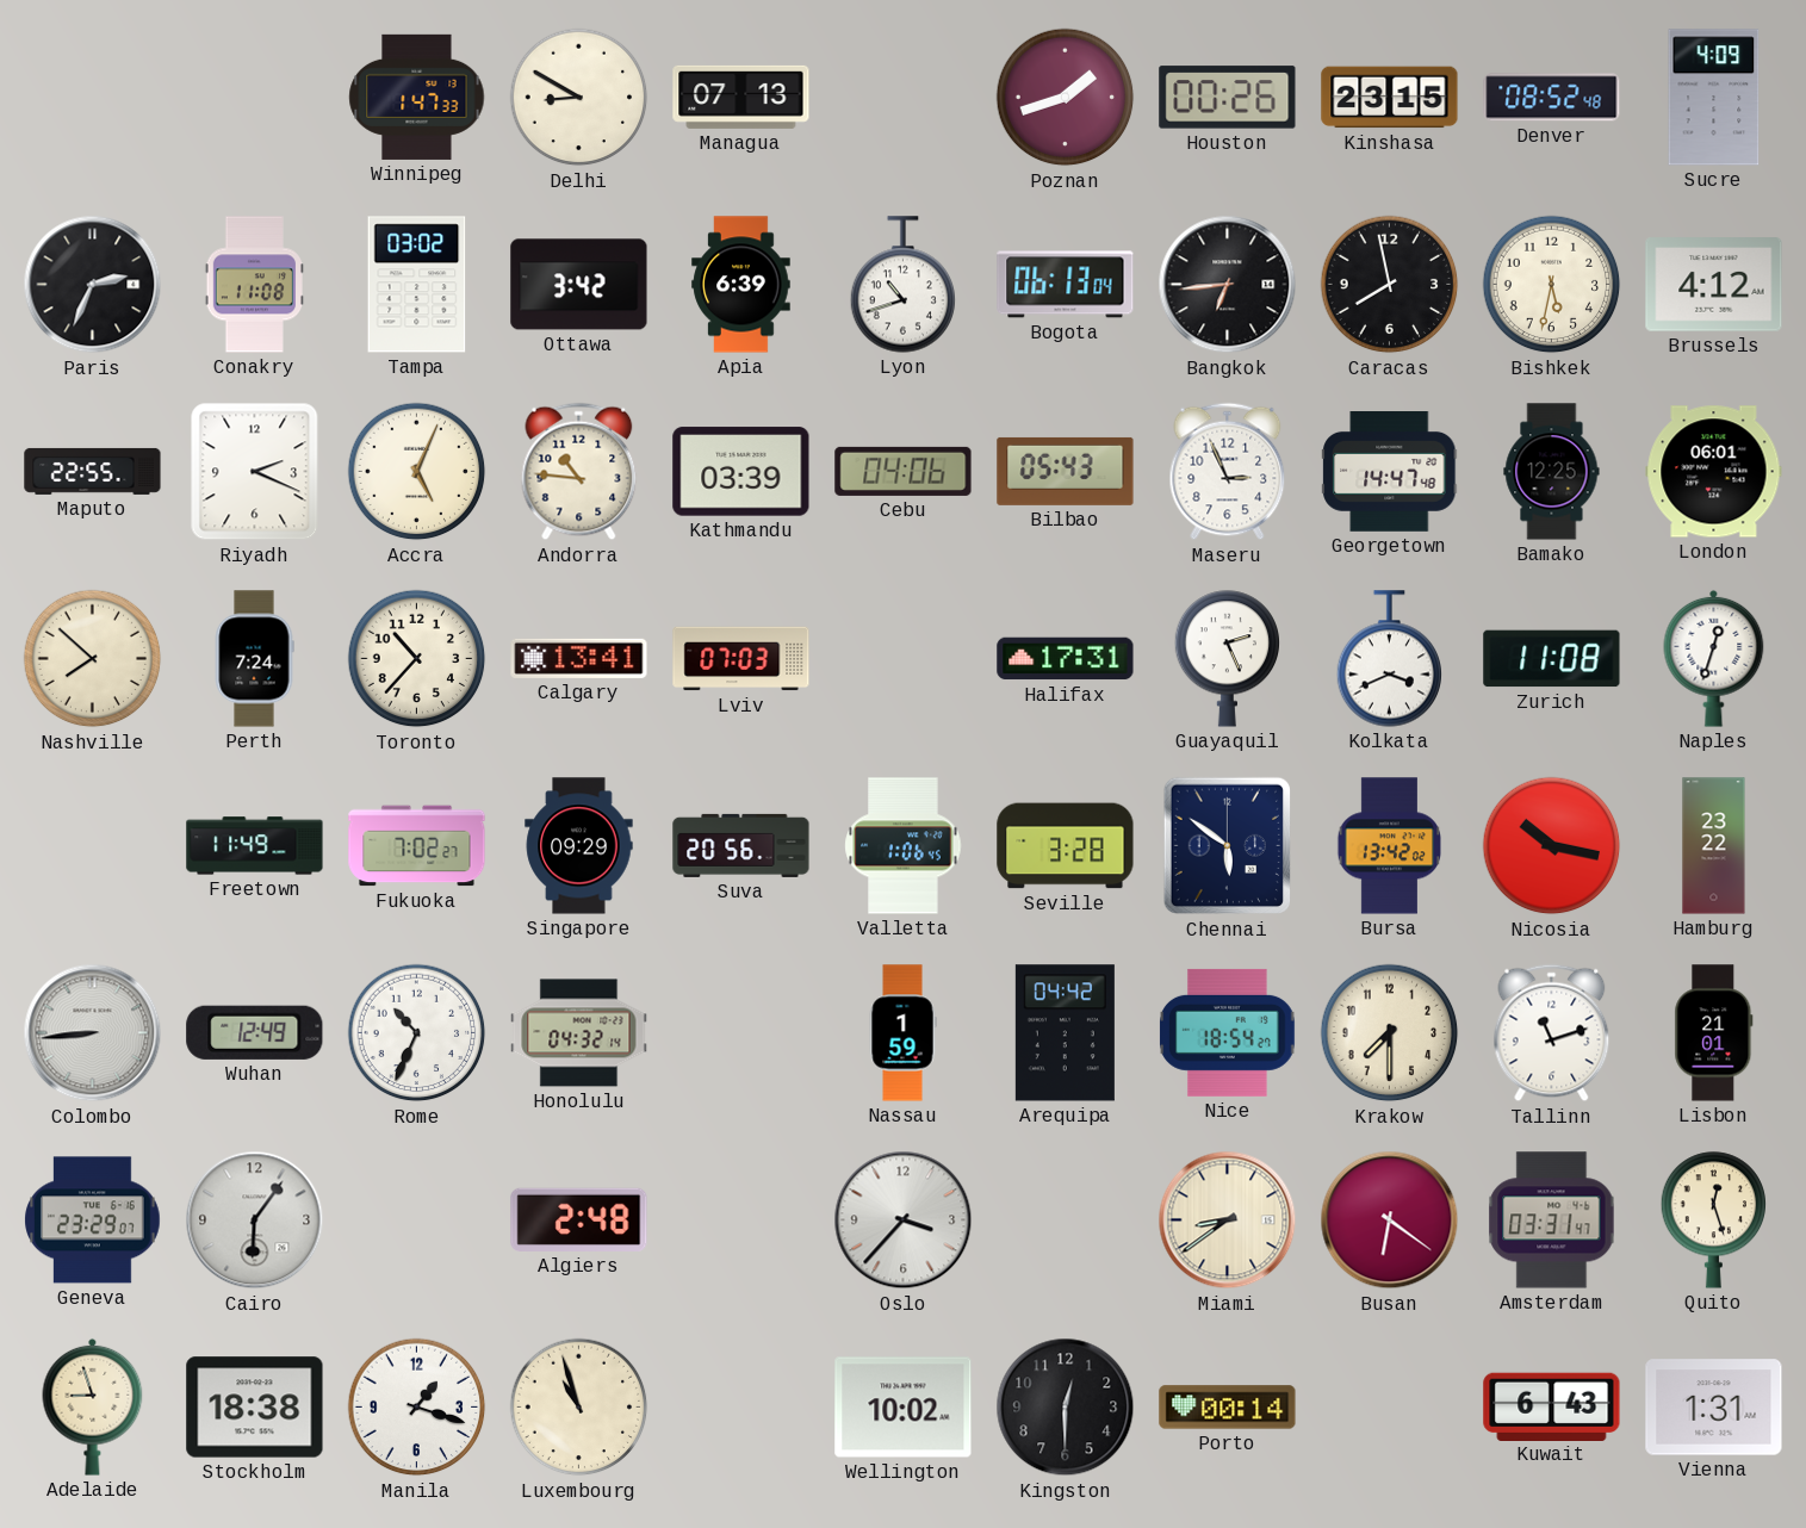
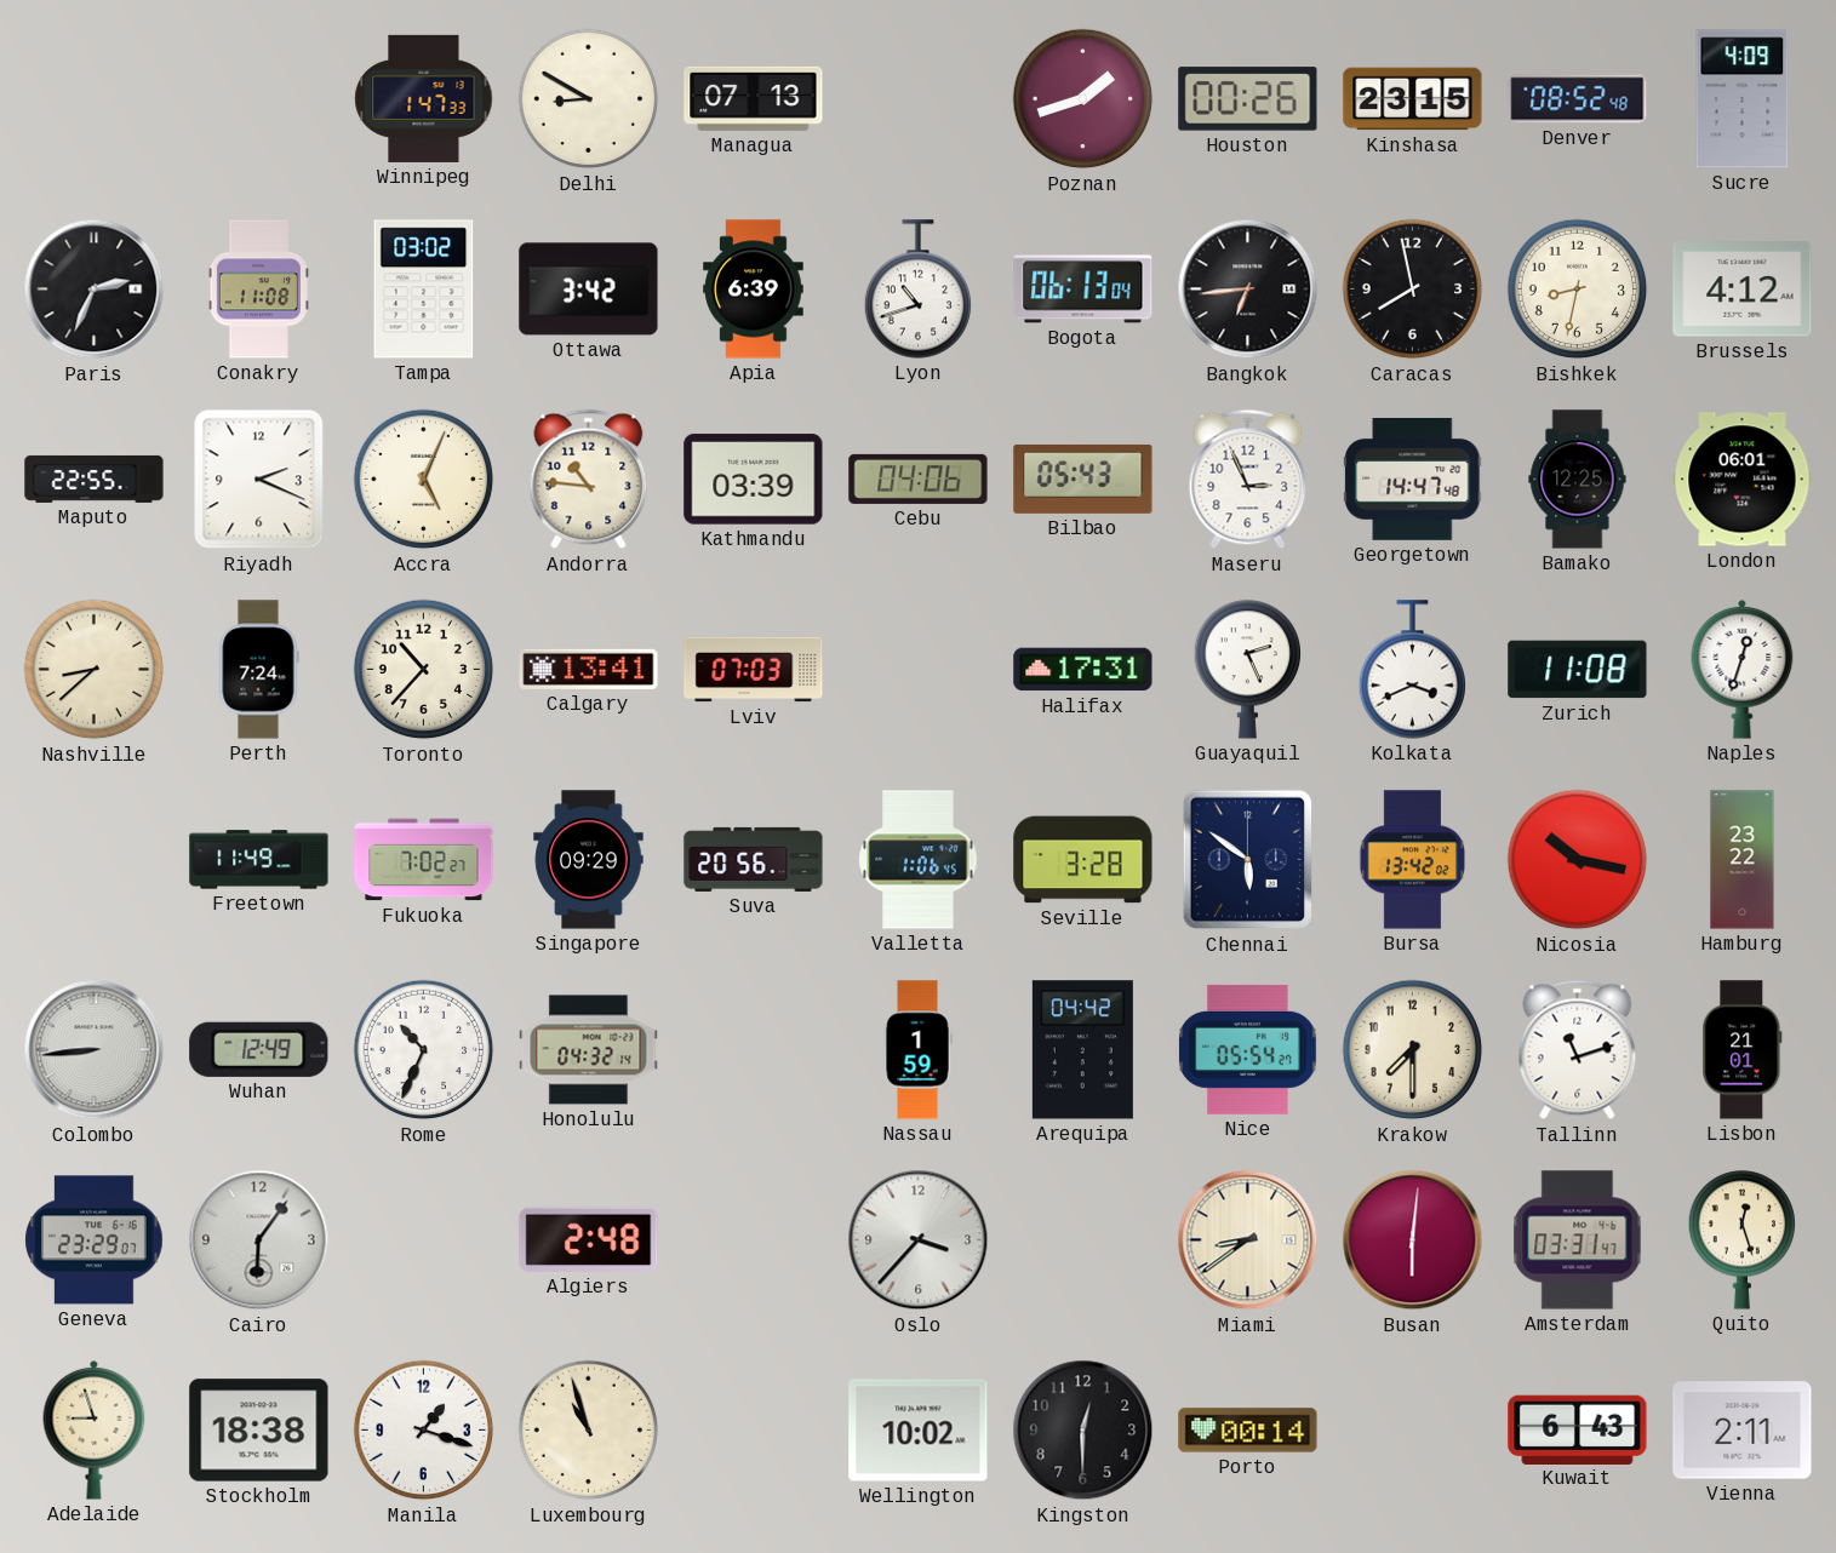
Bishkek: 5:32 -> 8:32 (1578, 290)
Nashville: 7:52 -> 8:38 (95, 670)
Nice: 18:54 -> 05:54 (1248, 1049)
Busan: 6:21 -> 6:01 (1413, 1240)
Vienna: 1:31 -> 2:11 (1743, 1431)
